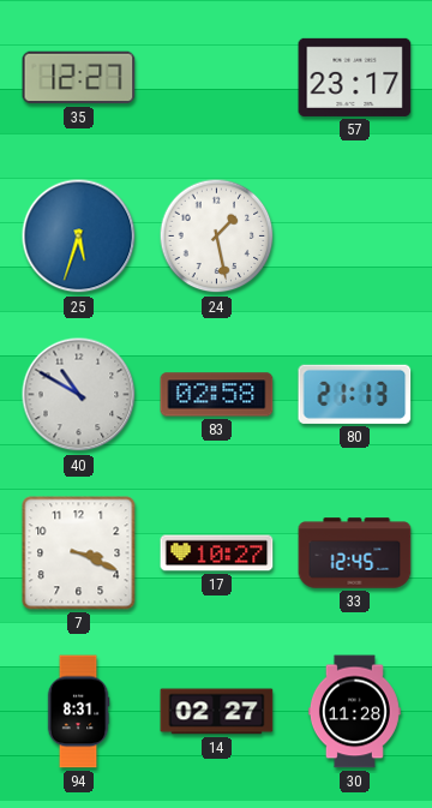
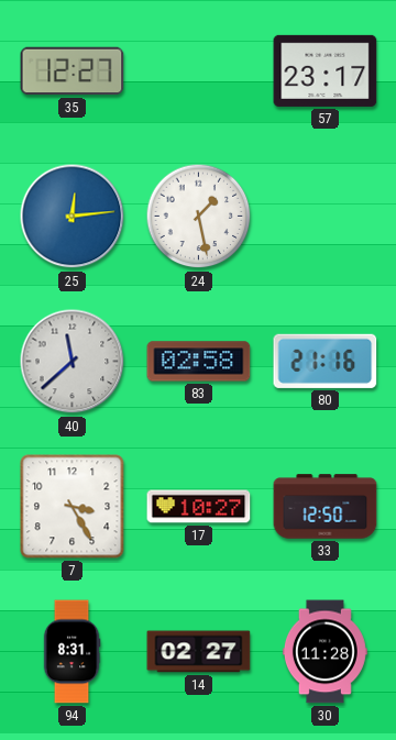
25: 5:33 -> 12:14 (73, 217)
40: 10:50 -> 11:38 (73, 362)
80: 21:13 -> 21:16 (326, 361)
7: 3:19 -> 3:25 (73, 507)
33: 12:45 -> 12:50 (326, 507)
